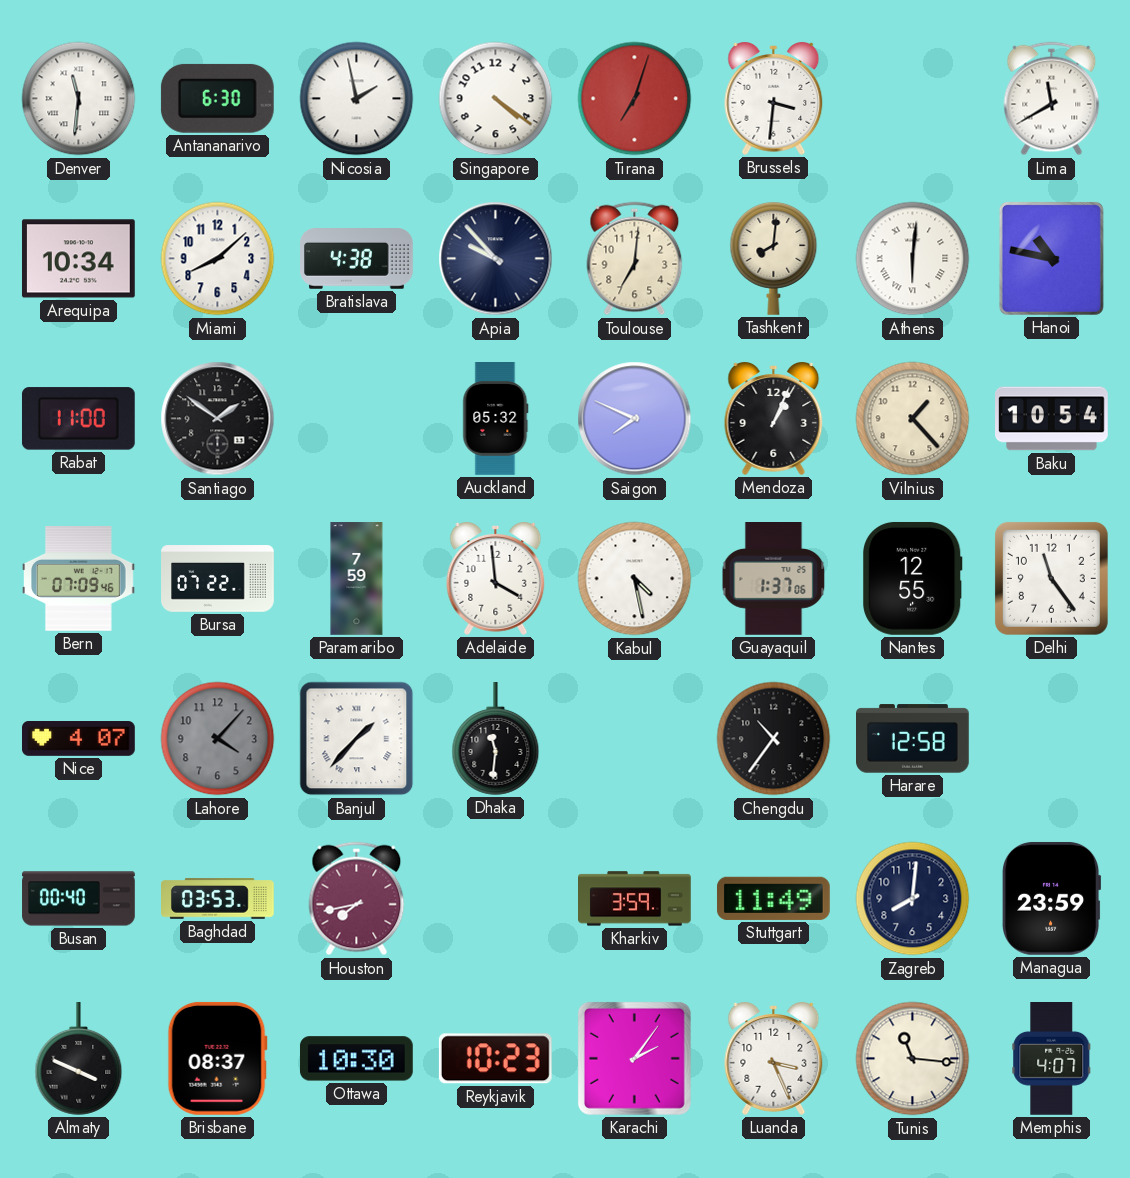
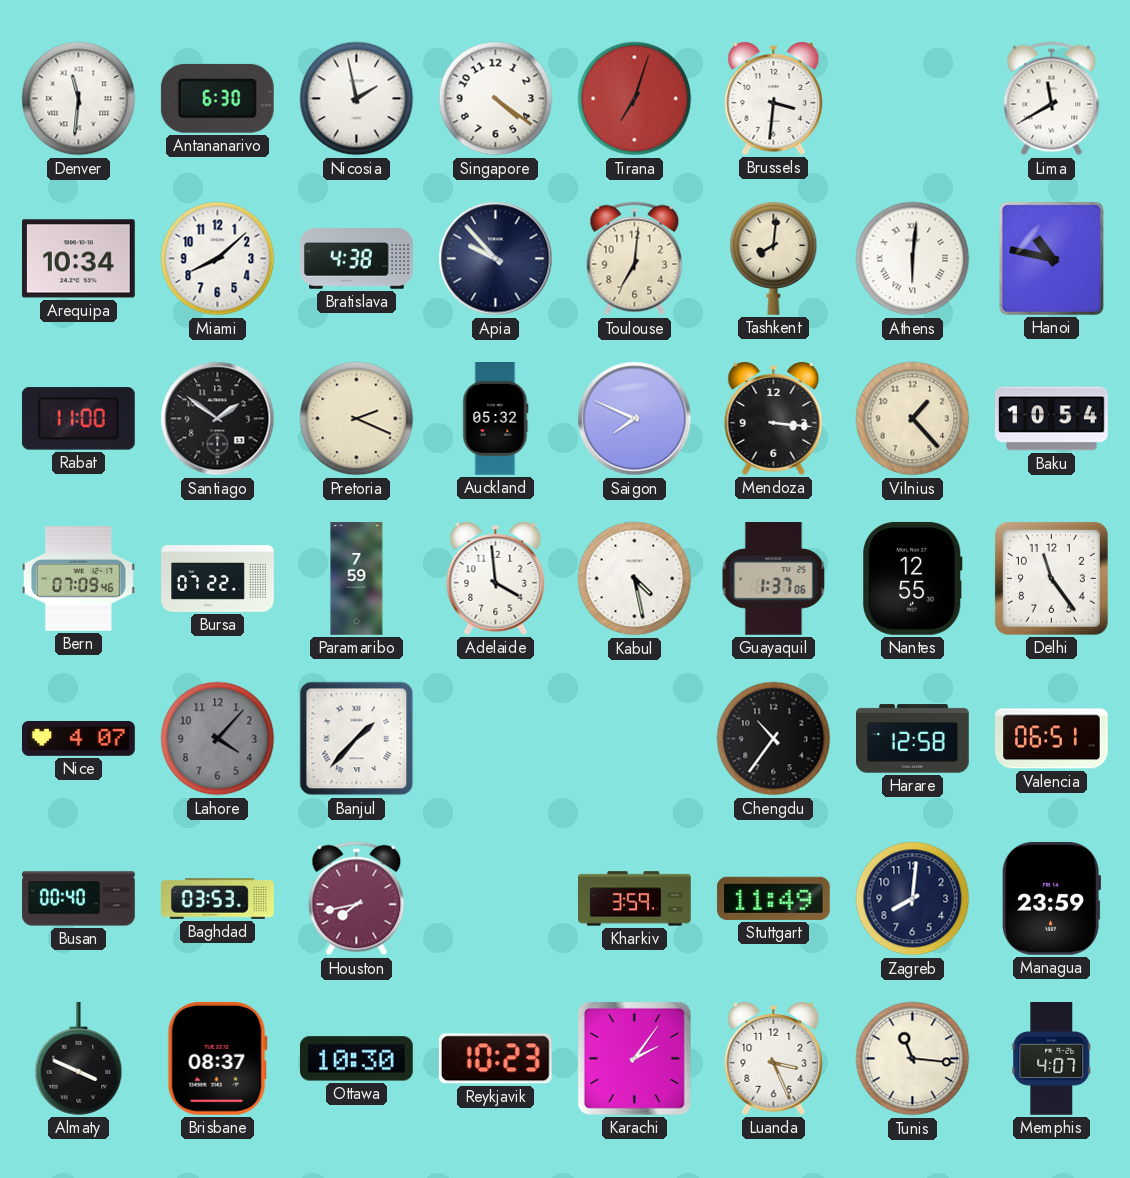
Pretoria: none -> 2:19 (357, 419)
Mendoza: 1:04 -> 3:16 (774, 419)
Dhaka: 11:31 -> none (496, 739)
Valencia: none -> 06:51 (1052, 739)
